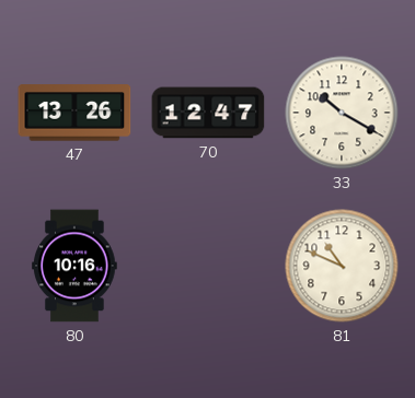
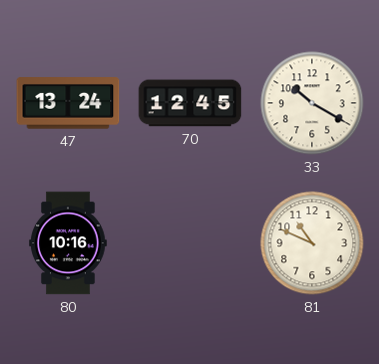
47: 13:26 -> 13:24 (68, 103)
70: 12:47 -> 12:45 (190, 103)
